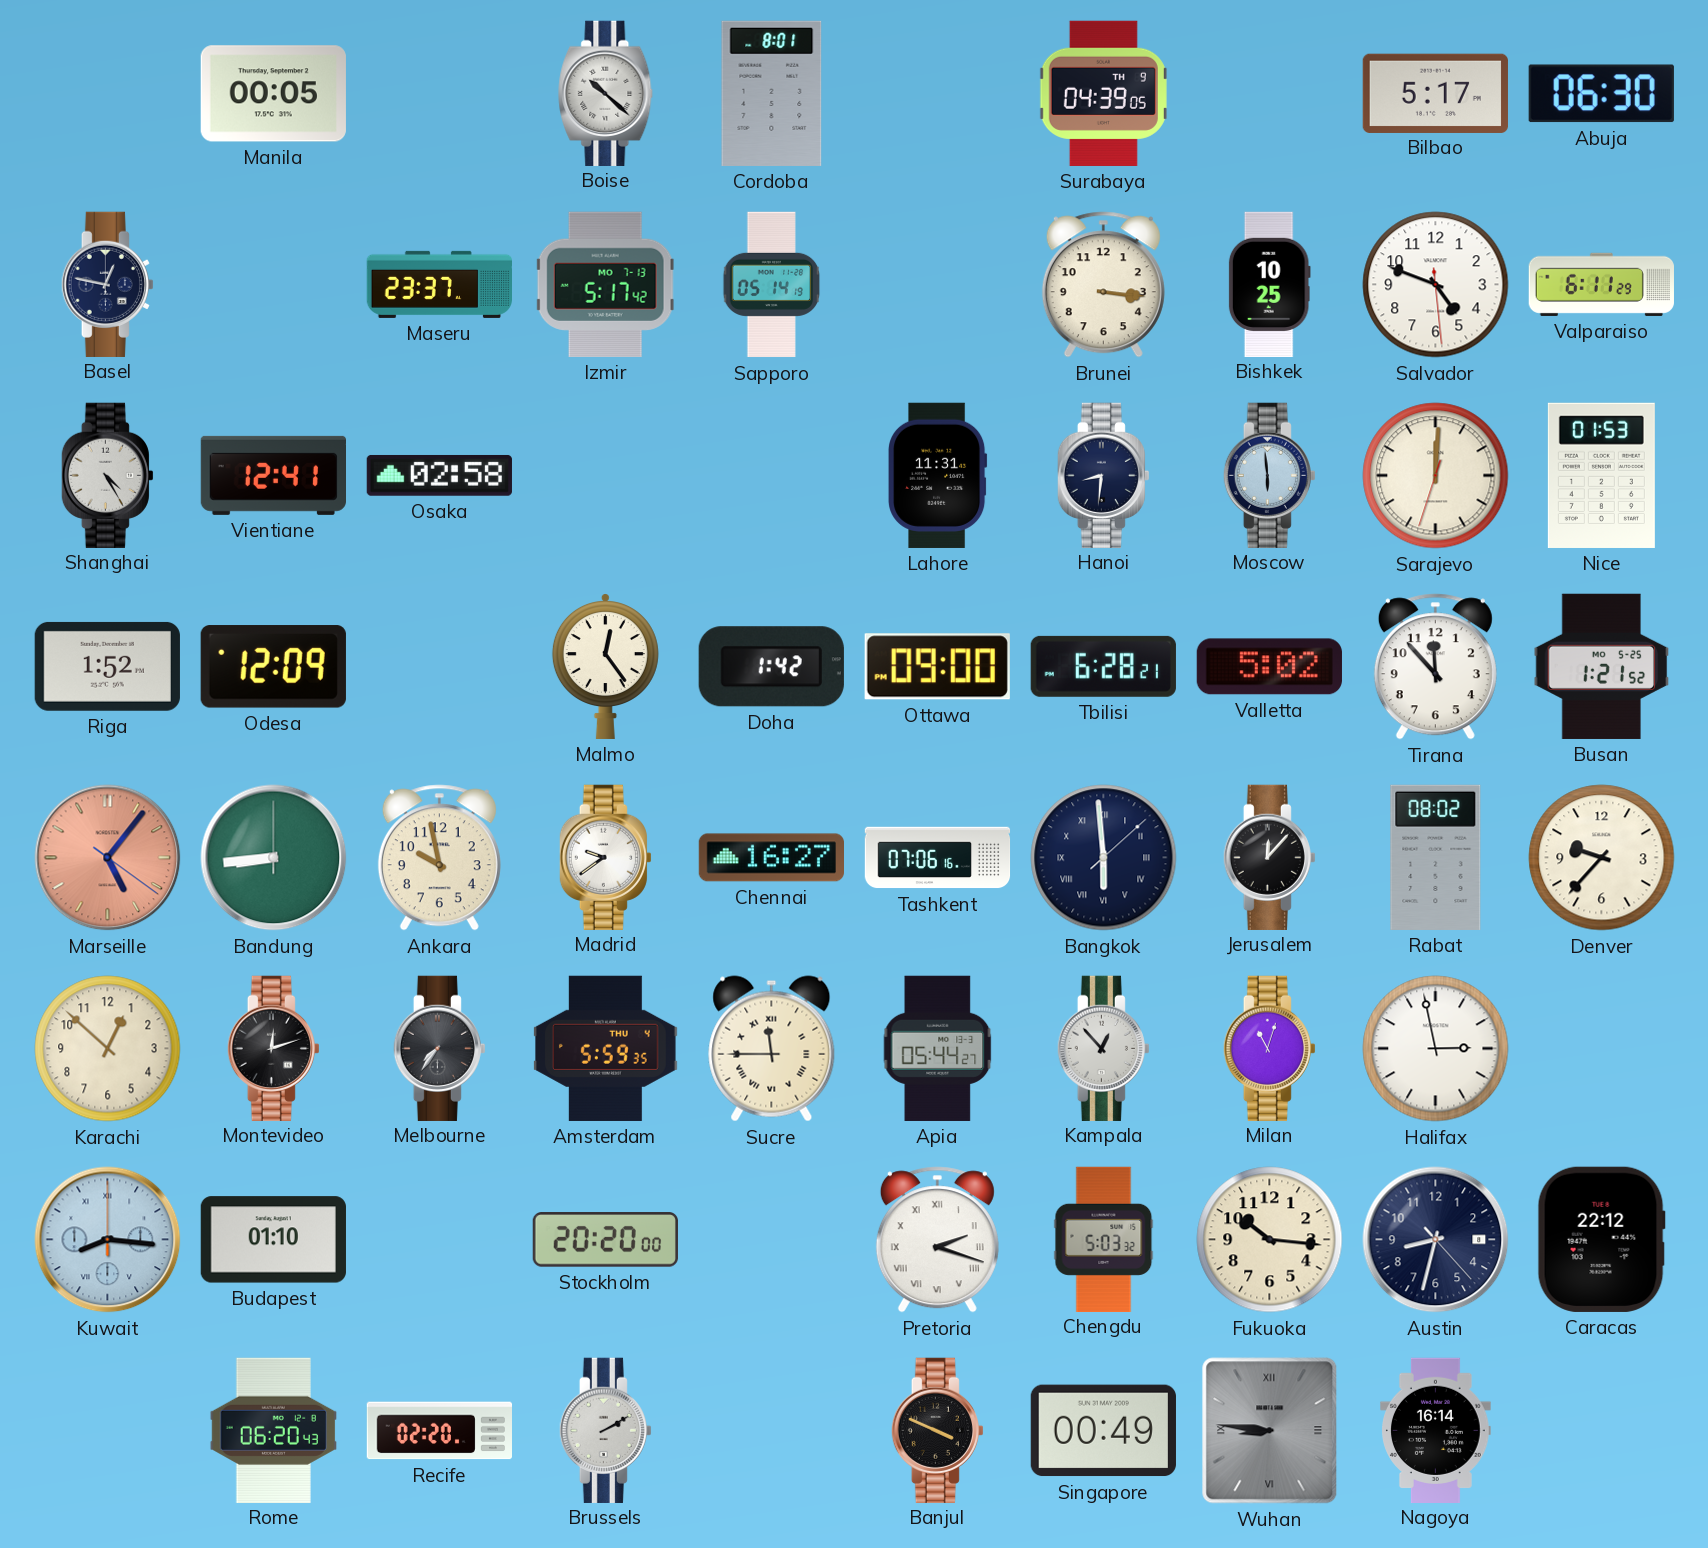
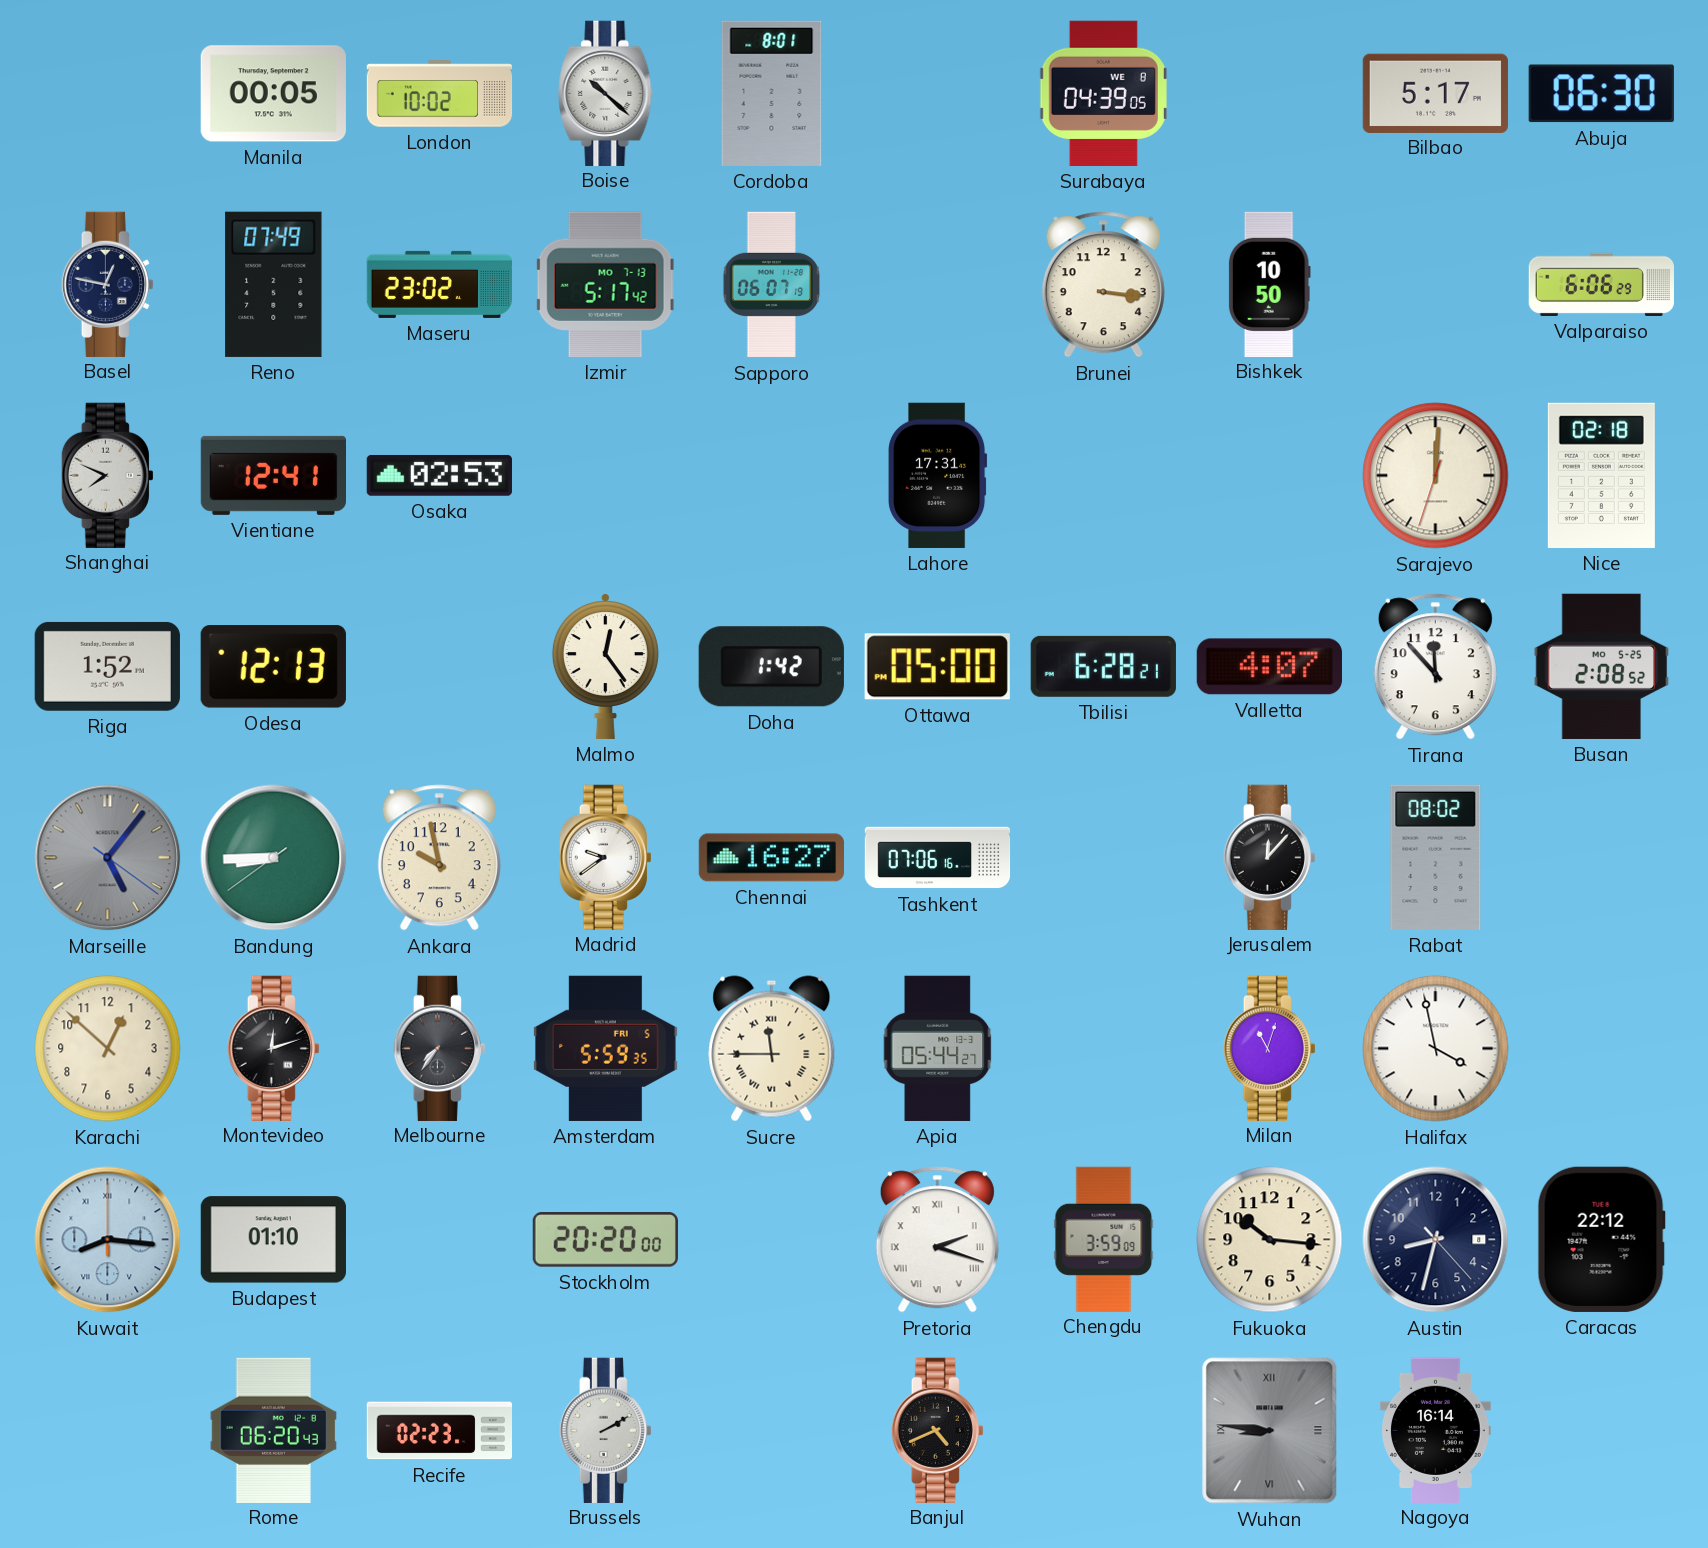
London: none -> 10:02 (440, 94)
Surabaya date: TH 9 -> WE 8 (1103, 93)
Reno: none -> 07:49 (274, 284)
Maseru: 23:37 -> 23:02 (439, 284)
Sapporo: 05:14 -> 06:07 (772, 285)
Bishkek: 10:25 -> 10:50 (1269, 284)
Salvador: 4:48 -> none (1436, 285)
Valparaiso: 6:11 -> 6:06 (1601, 284)
Shanghai: 4:25 -> 7:49 (107, 475)
Osaka: 02:58 -> 02:53 (439, 476)
Lahore: 11:31 -> 17:31 (938, 475)
Hanoi: 8:31 -> none (1103, 475)
Moscow: 5:59 -> none (1269, 475)
Nice: 01:53 -> 02:18 (1601, 475)
Odesa: 12:09 -> 12:13 (273, 667)
Ottawa: 09:00 -> 05:00 (937, 667)
Valletta: 5:02 -> 4:07 (1269, 667)
Busan: 1:21 -> 2:08 (1602, 666)
Marseille dial: salmon -> grey (108, 858)
Bandung: 8:44:00 -> 8:44:39 (274, 858)
Bangkok: 5:59 -> none (1104, 858)
Denver: 9:37 -> none (1602, 858)
Amsterdam date: THU 4 -> FRI 5 (606, 1048)
Kampala: 12:53 -> none (1103, 1048)
Halifax: 2:58 -> 3:58 (1436, 1049)
Chengdu: 5:03 -> 3:59 (1104, 1239)
Recife: 02:20 -> 02:23 (439, 1431)
Banjul: 3:49 -> 4:41 (937, 1430)
Singapore: 00:49 -> none (1103, 1431)
